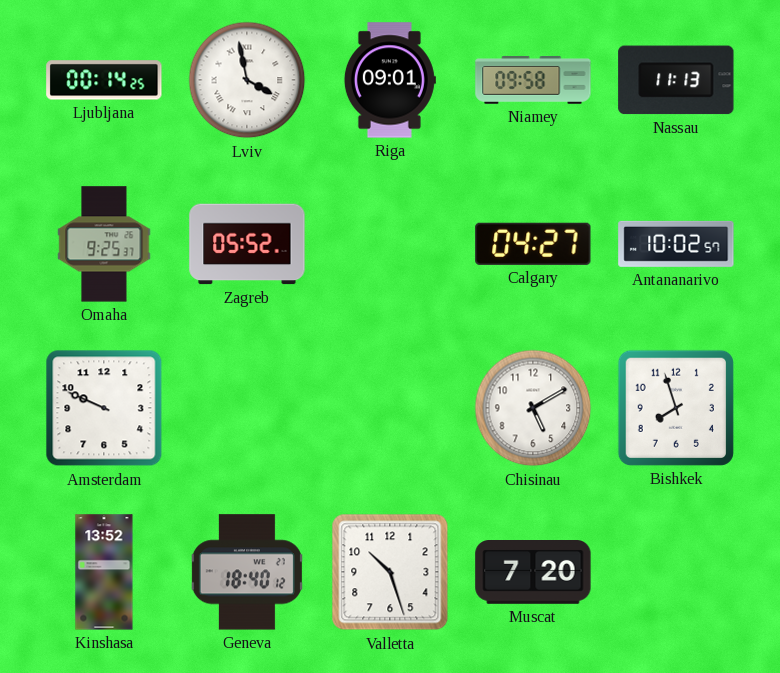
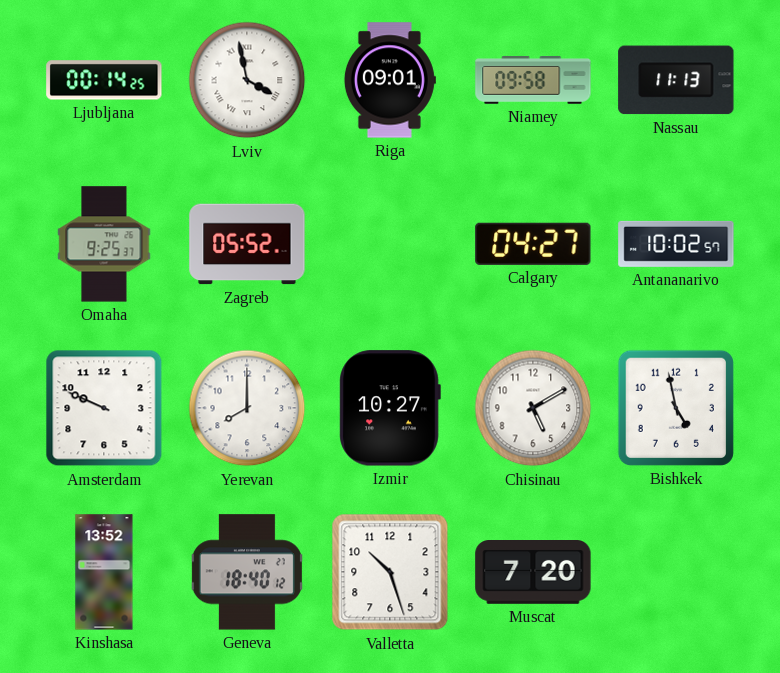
Yerevan: none -> 8:00 (247, 408)
Izmir: none -> 10:27 (390, 408)
Bishkek: 7:57 -> 4:58 (676, 408)
